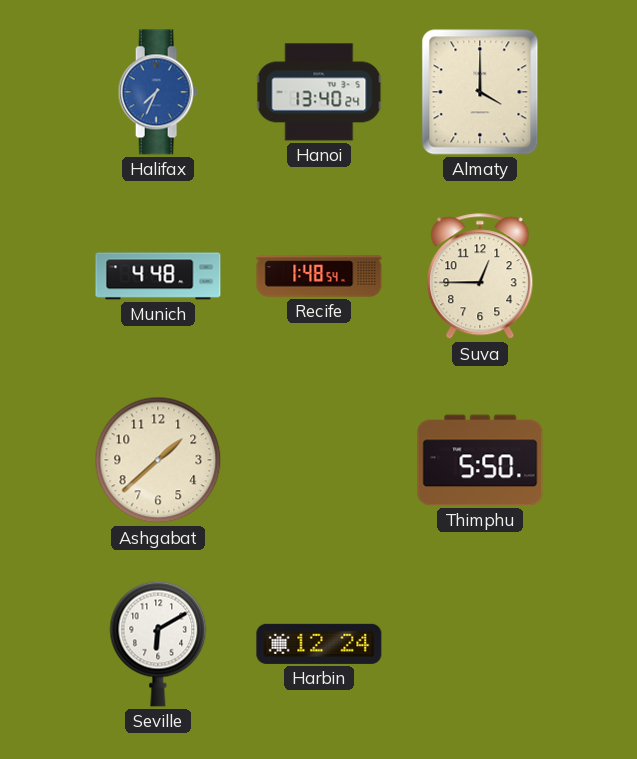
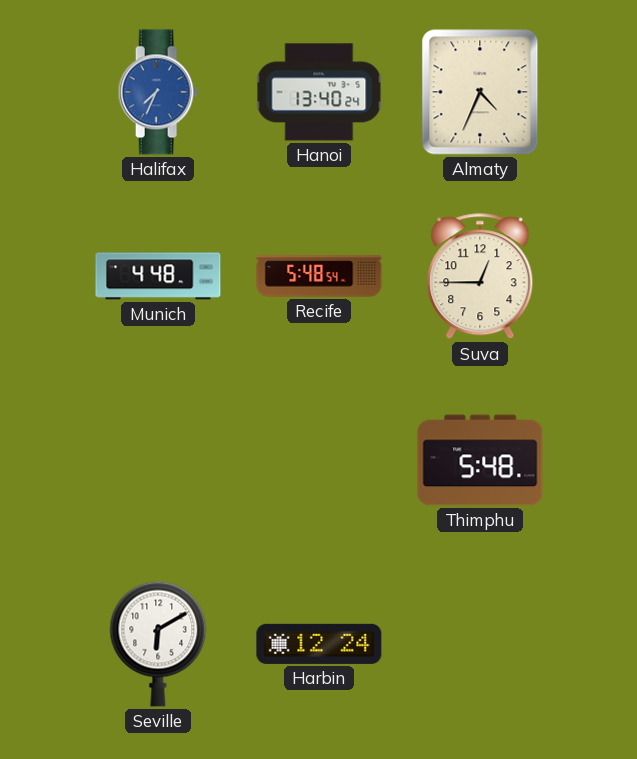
Almaty: 4:00 -> 4:34 (480, 92)
Recife: 1:48 -> 5:48 (319, 276)
Ashgabat: 1:38 -> none (158, 460)
Thimphu: 5:50 -> 5:48 (480, 460)
